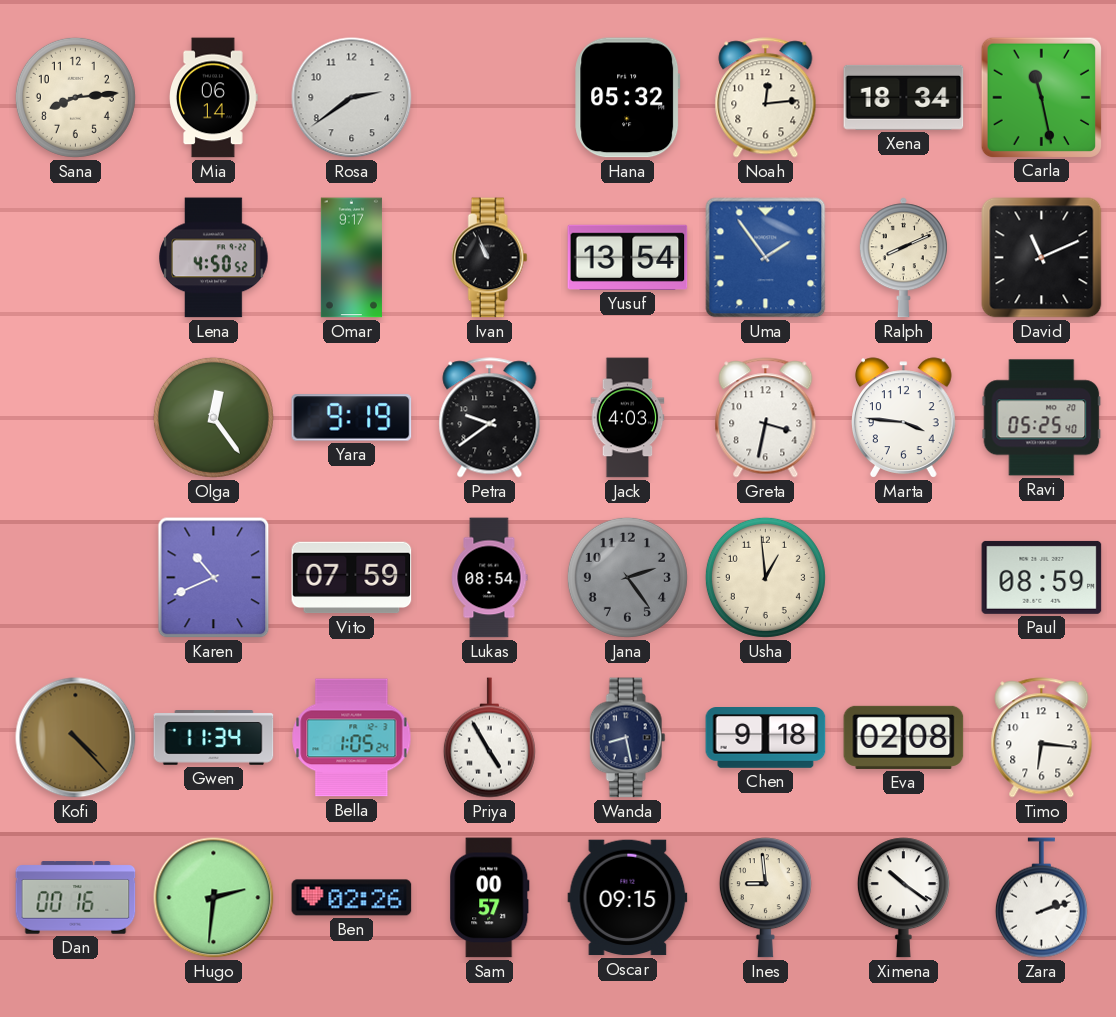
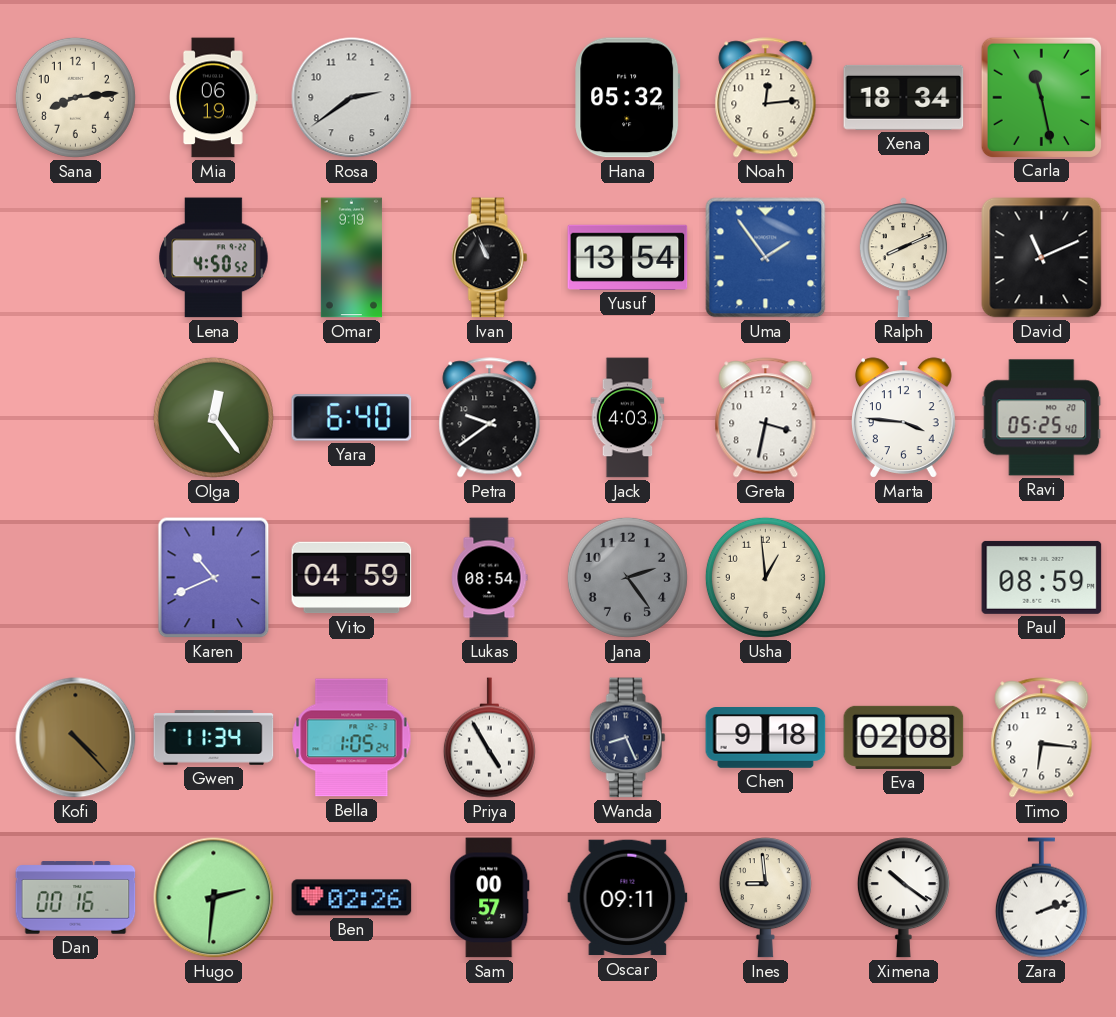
Mia: 06:14 -> 06:19 (214, 98)
Omar: 9:17 -> 9:19 (351, 258)
Yara: 9:19 -> 6:40 (352, 418)
Vito: 07:59 -> 04:59 (352, 578)
Wanda: 8:28 -> 8:26 (627, 738)
Oscar: 09:15 -> 09:11 (628, 898)
